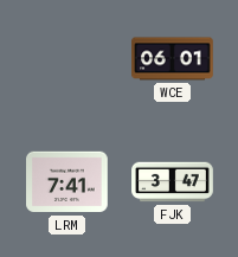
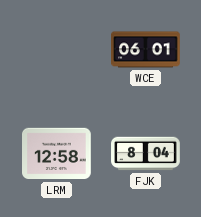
LRM: 7:41 -> 12:58 (57, 154)
FJK: 3:47 -> 8:04 (146, 154)
